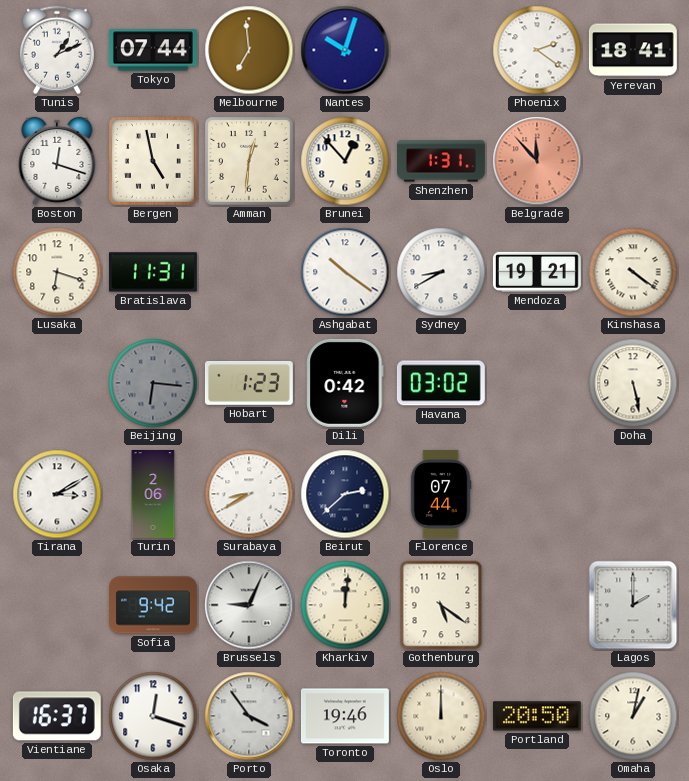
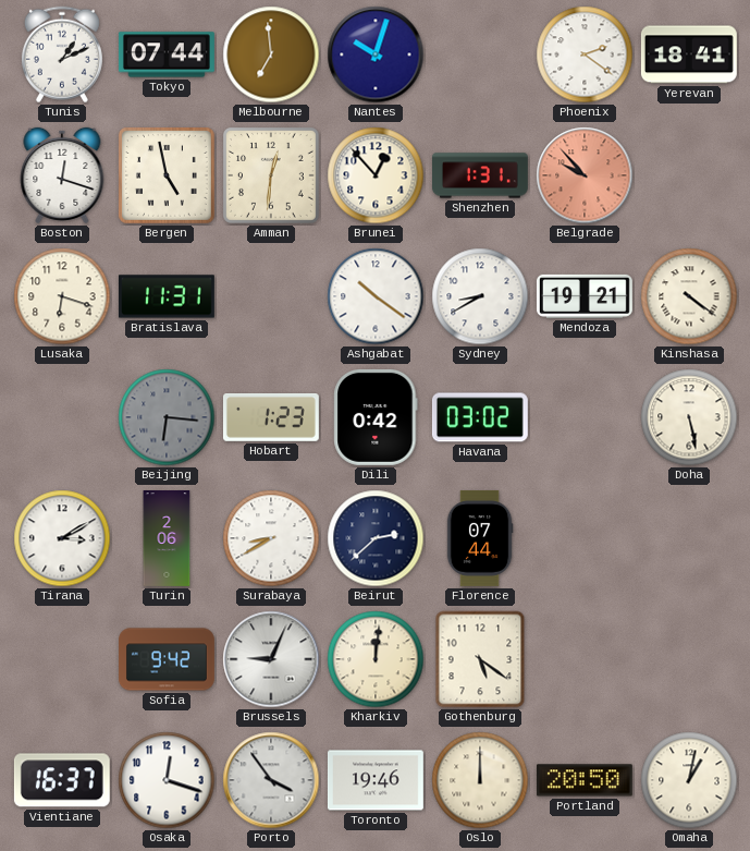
Belgrade: 11:53 -> 9:53 (585, 175)
Lagos: 2:00 -> none (633, 605)
